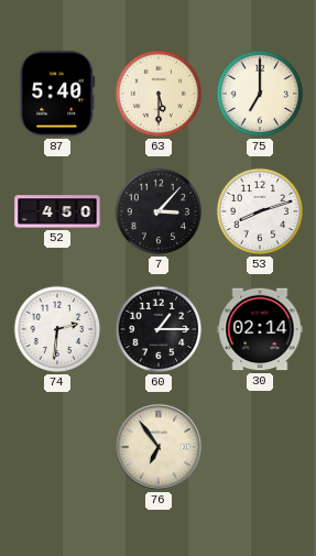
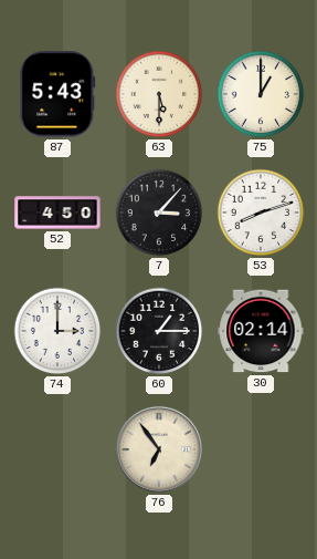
87: 5:40 -> 5:43 (57, 94)
75: 7:00 -> 1:00 (261, 94)
74: 2:31 -> 3:00 (57, 331)
